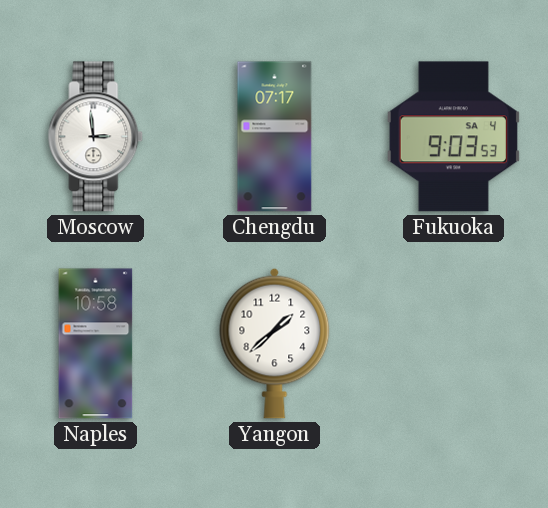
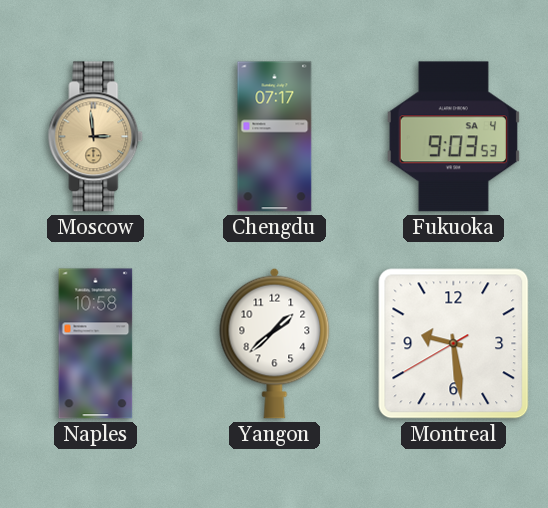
Moscow dial: white -> champagne (96, 137)
Montreal: none -> 9:28 (454, 344)
